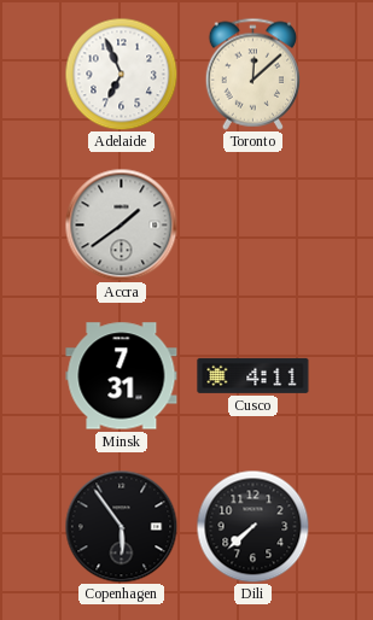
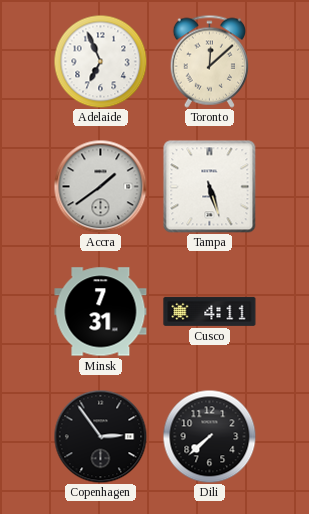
Tampa: none -> 5:27 (209, 186)
Copenhagen: 5:54 -> 2:54 (100, 436)
